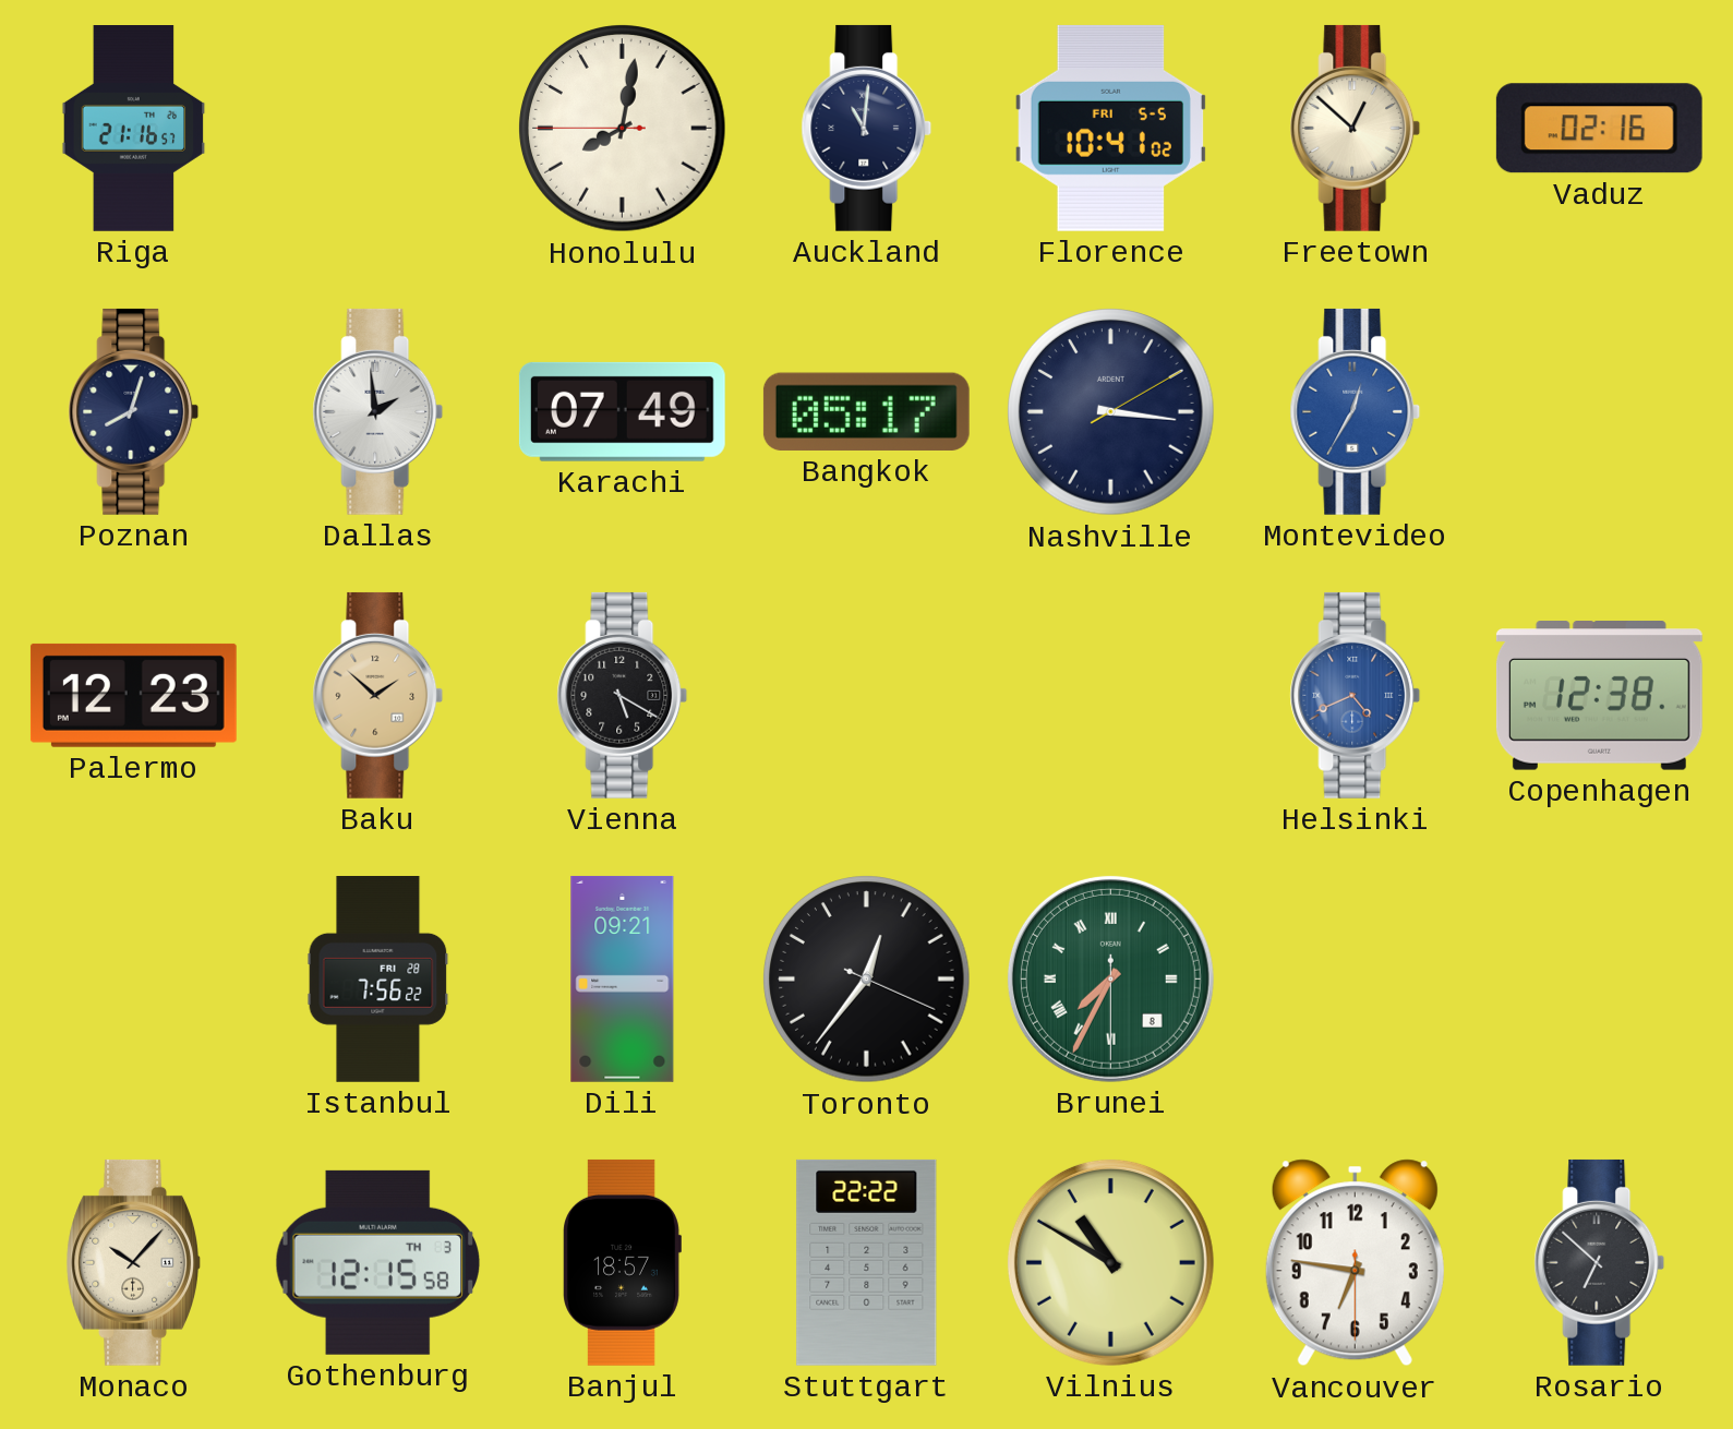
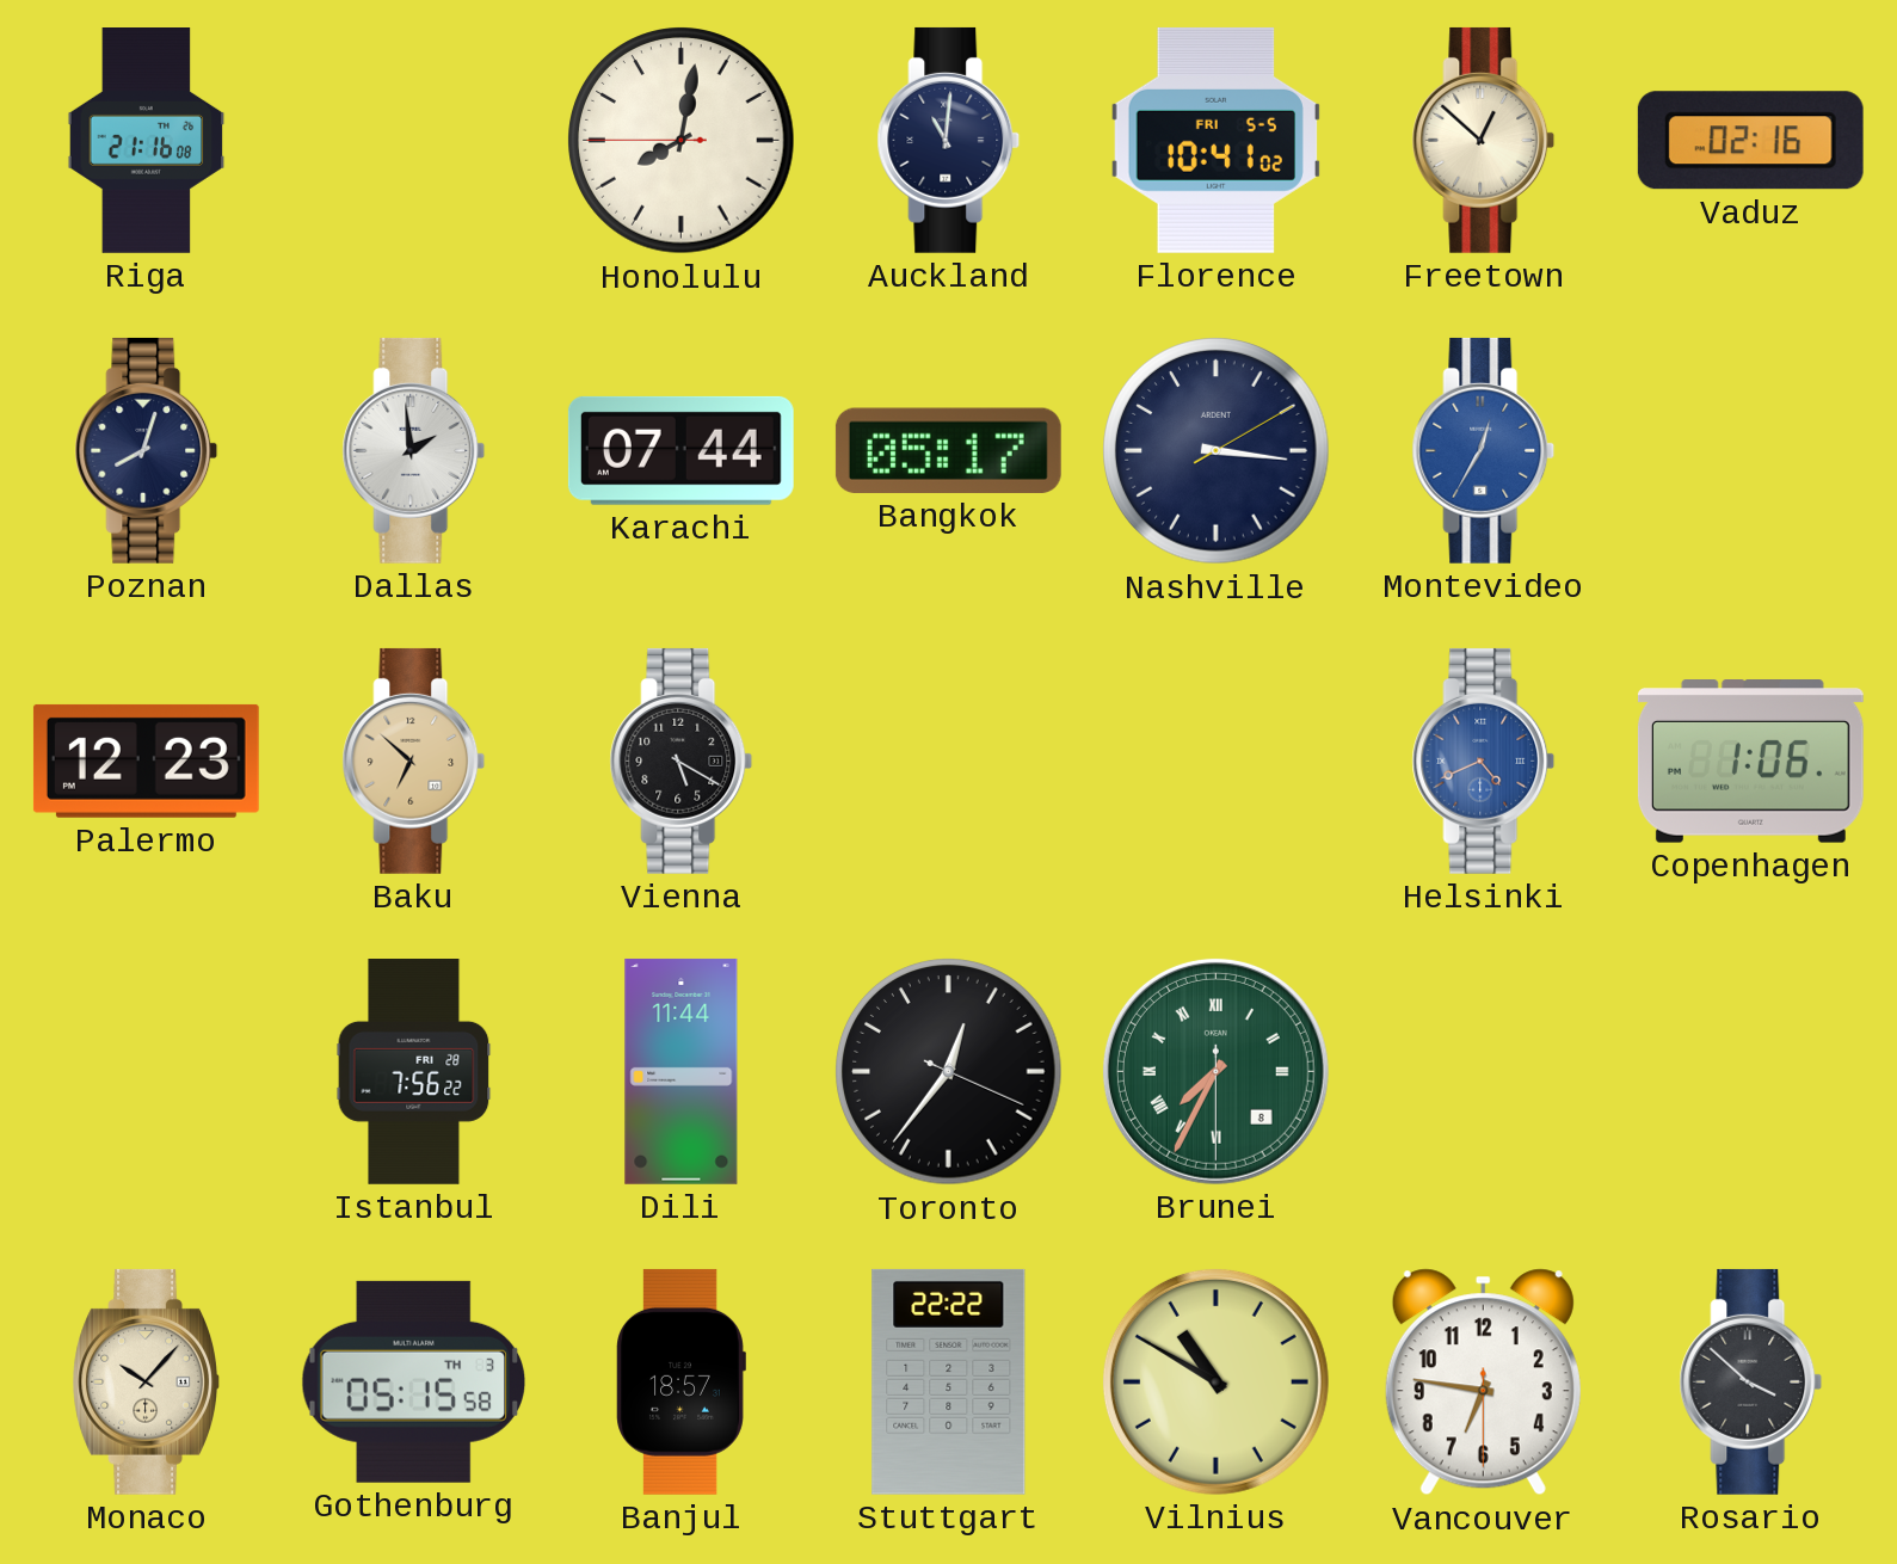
Riga: 21:16:57 -> 21:16:08 (147, 141)
Karachi: 07:49 -> 07:44 (680, 450)
Baku: 1:52 -> 6:52 (414, 761)
Copenhagen: 12:38 -> 1:06 (1750, 762)
Dili: 09:21 -> 11:44 (682, 1071)
Gothenburg: 12:15 -> 05:15 (413, 1381)
Rosario: 6:52 -> 3:52 (1751, 1381)
